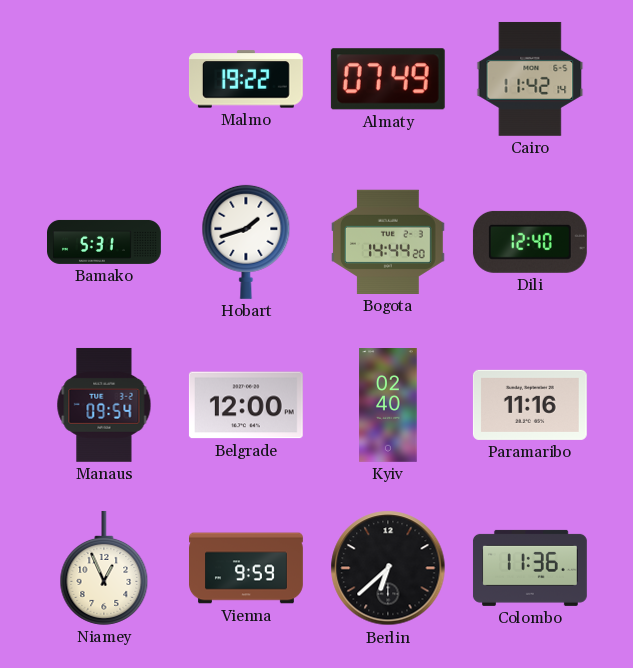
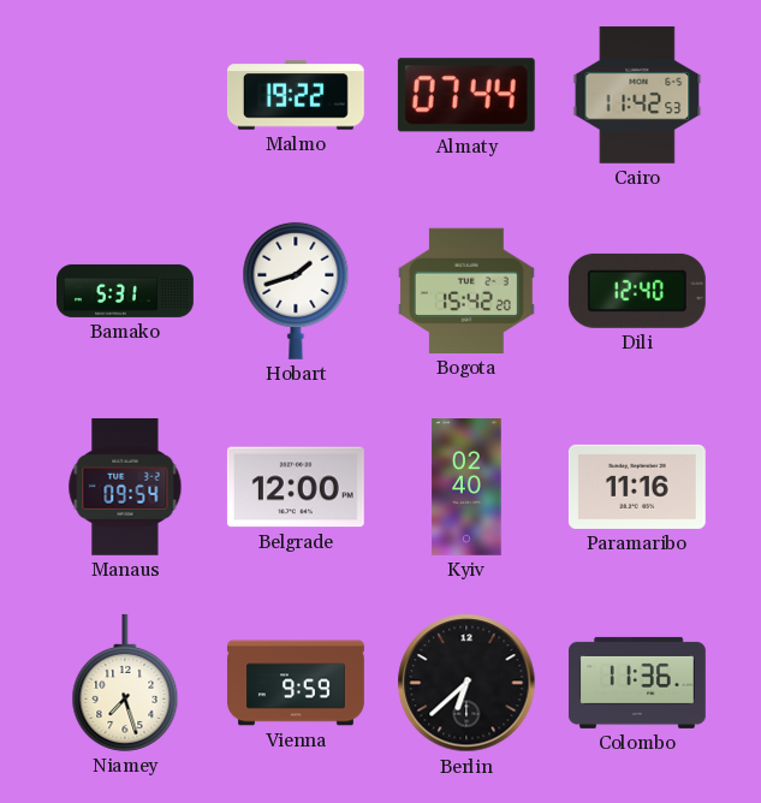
Almaty: 07:49 -> 07:44 (466, 95)
Cairo: 11:42:14 -> 11:42:53 (637, 95)
Bogota: 14:44 -> 15:42 (466, 291)
Niamey: 12:56 -> 7:27 (125, 683)
